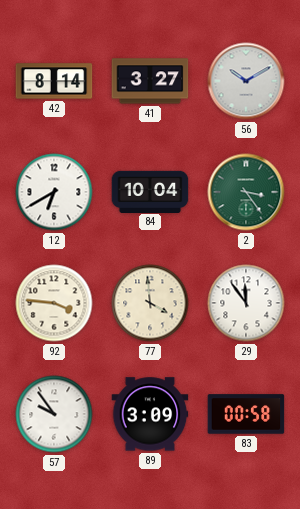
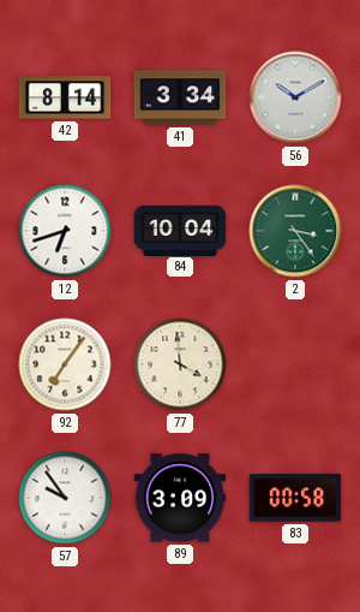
41: 3:27 -> 3:34 (180, 97)
12: 6:40 -> 6:42 (65, 231)
92: 3:46 -> 7:06 (65, 364)
29: 11:54 -> none (246, 303)
